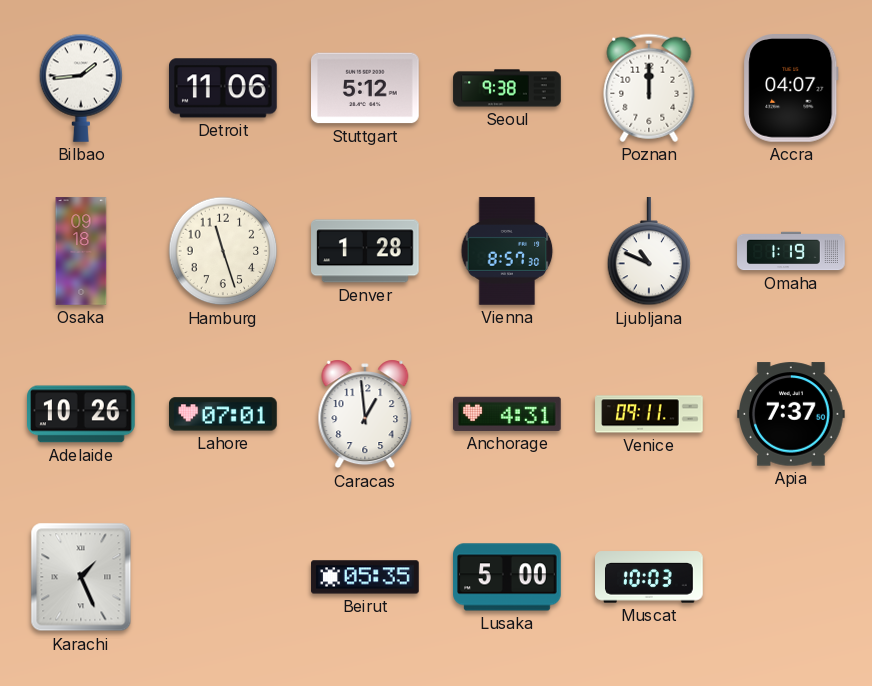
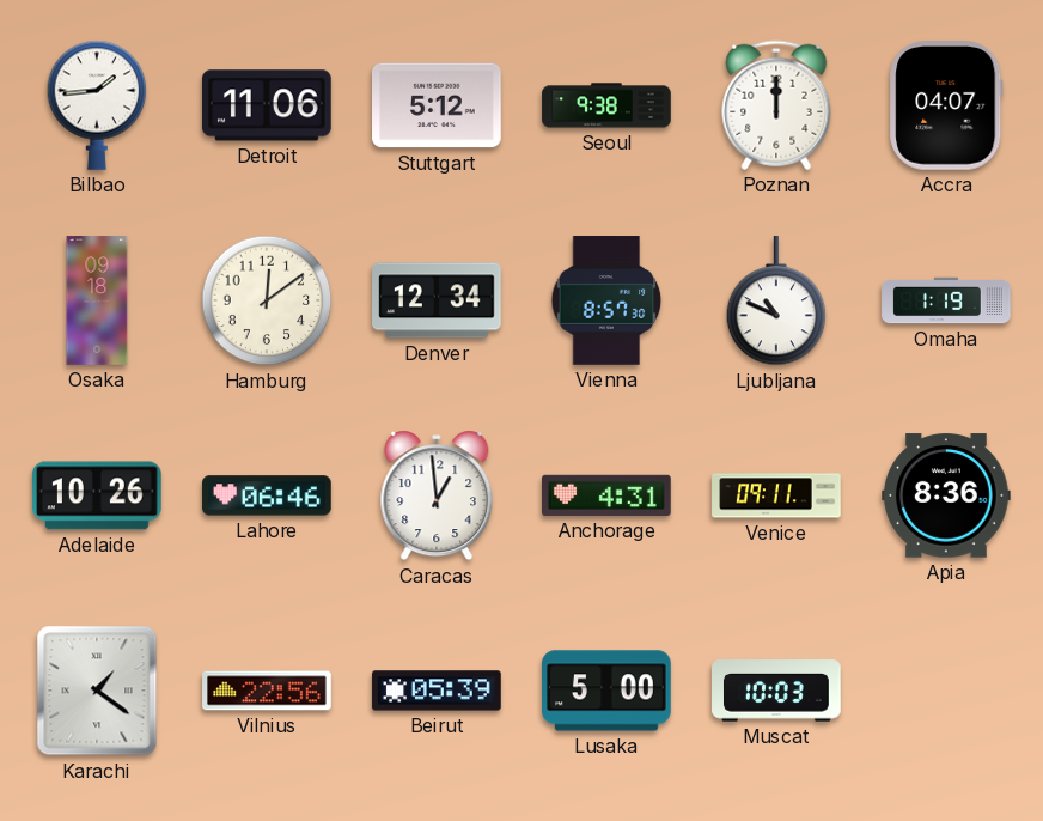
Hamburg: 11:27 -> 12:09 (267, 300)
Denver: 1:28 -> 12:34 (438, 300)
Lahore: 07:01 -> 06:46 (267, 495)
Apia: 7:37 -> 8:36 (947, 495)
Karachi: 1:26 -> 1:21 (97, 691)
Vilnius: none -> 22:56 (267, 691)
Beirut: 05:35 -> 05:39 (437, 691)
